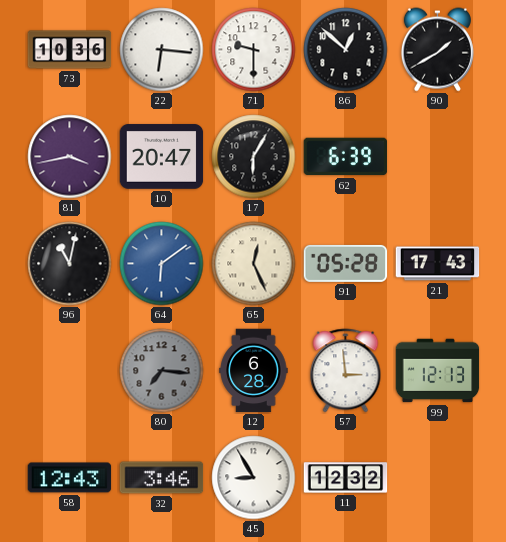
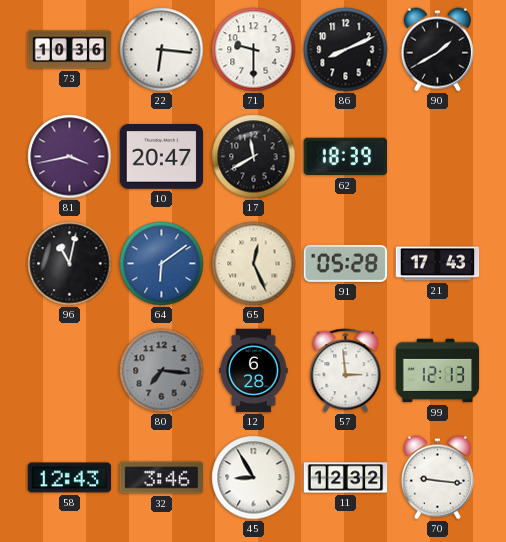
86: 12:52 -> 8:11 (346, 50)
17: 6:05 -> 11:40 (254, 157)
62: 6:39 -> 18:39 (346, 157)
70: none -> 9:16 (437, 478)
